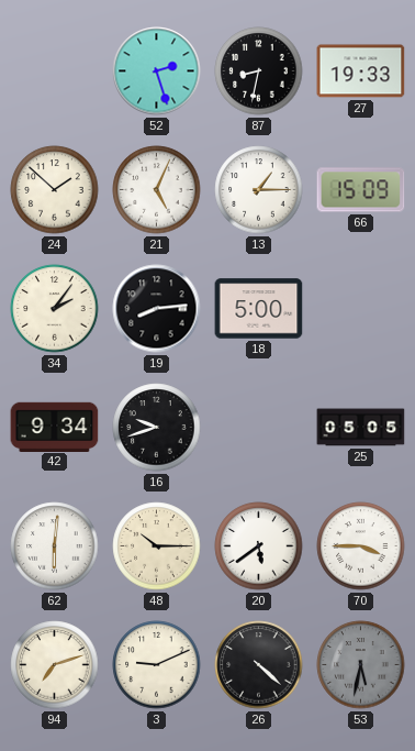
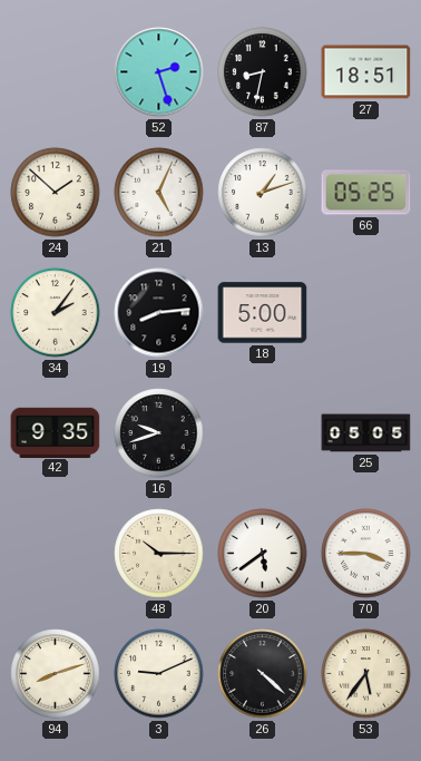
27: 19:33 -> 18:51 (366, 72)
13: 1:15 -> 1:12 (263, 193)
66: 15:09 -> 05:25 (366, 193)
42: 9:34 -> 9:35 (56, 432)
62: 6:01 -> none (55, 546)
94: 7:12 -> 8:12 (56, 674)
53: 5:32 -> 5:36 (366, 674)
53 dial: grey -> cream (366, 674)
